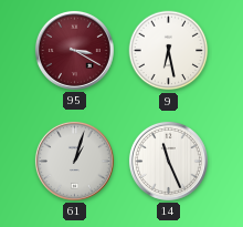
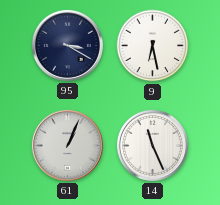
95 dial: burgundy -> navy (67, 45)
61: 1:03 -> 1:04 (67, 145)
